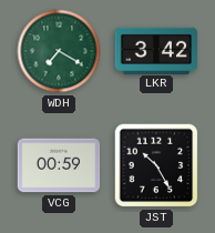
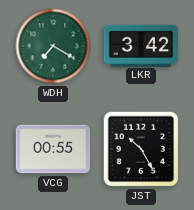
VCG: 00:59 -> 00:55 (53, 149)
